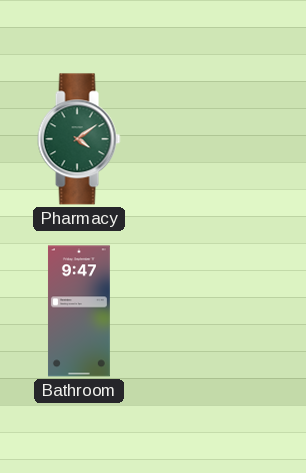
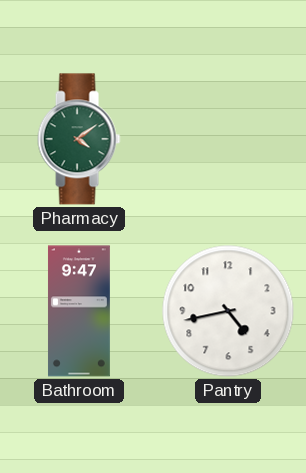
Pantry: none -> 4:43 (228, 311)
